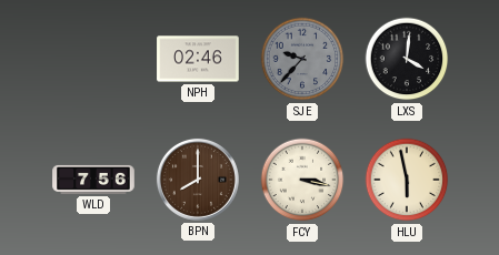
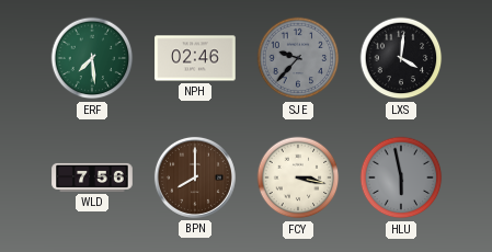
ERF: none -> 7:29 (92, 58)
HLU dial: cream -> grey (401, 177)
